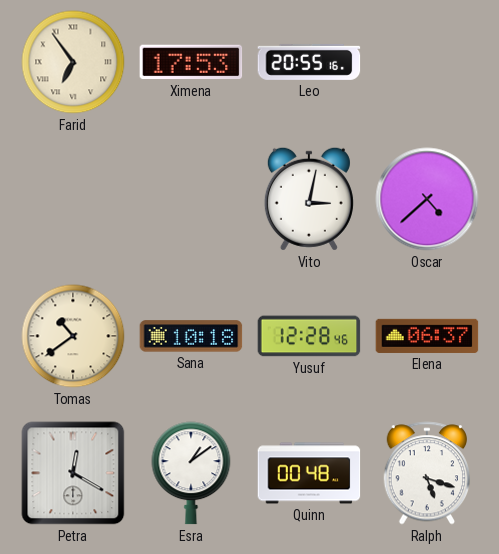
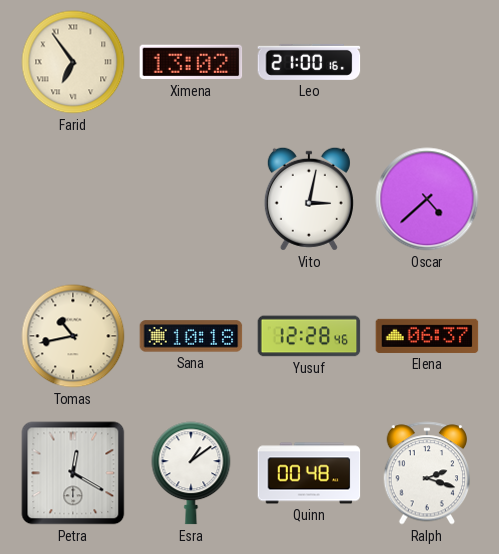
Ximena: 17:53 -> 13:02 (191, 62)
Leo: 20:55 -> 21:00 (309, 62)
Tomas: 10:39 -> 10:43 (73, 336)
Ralph: 5:18 -> 2:18 (427, 473)
